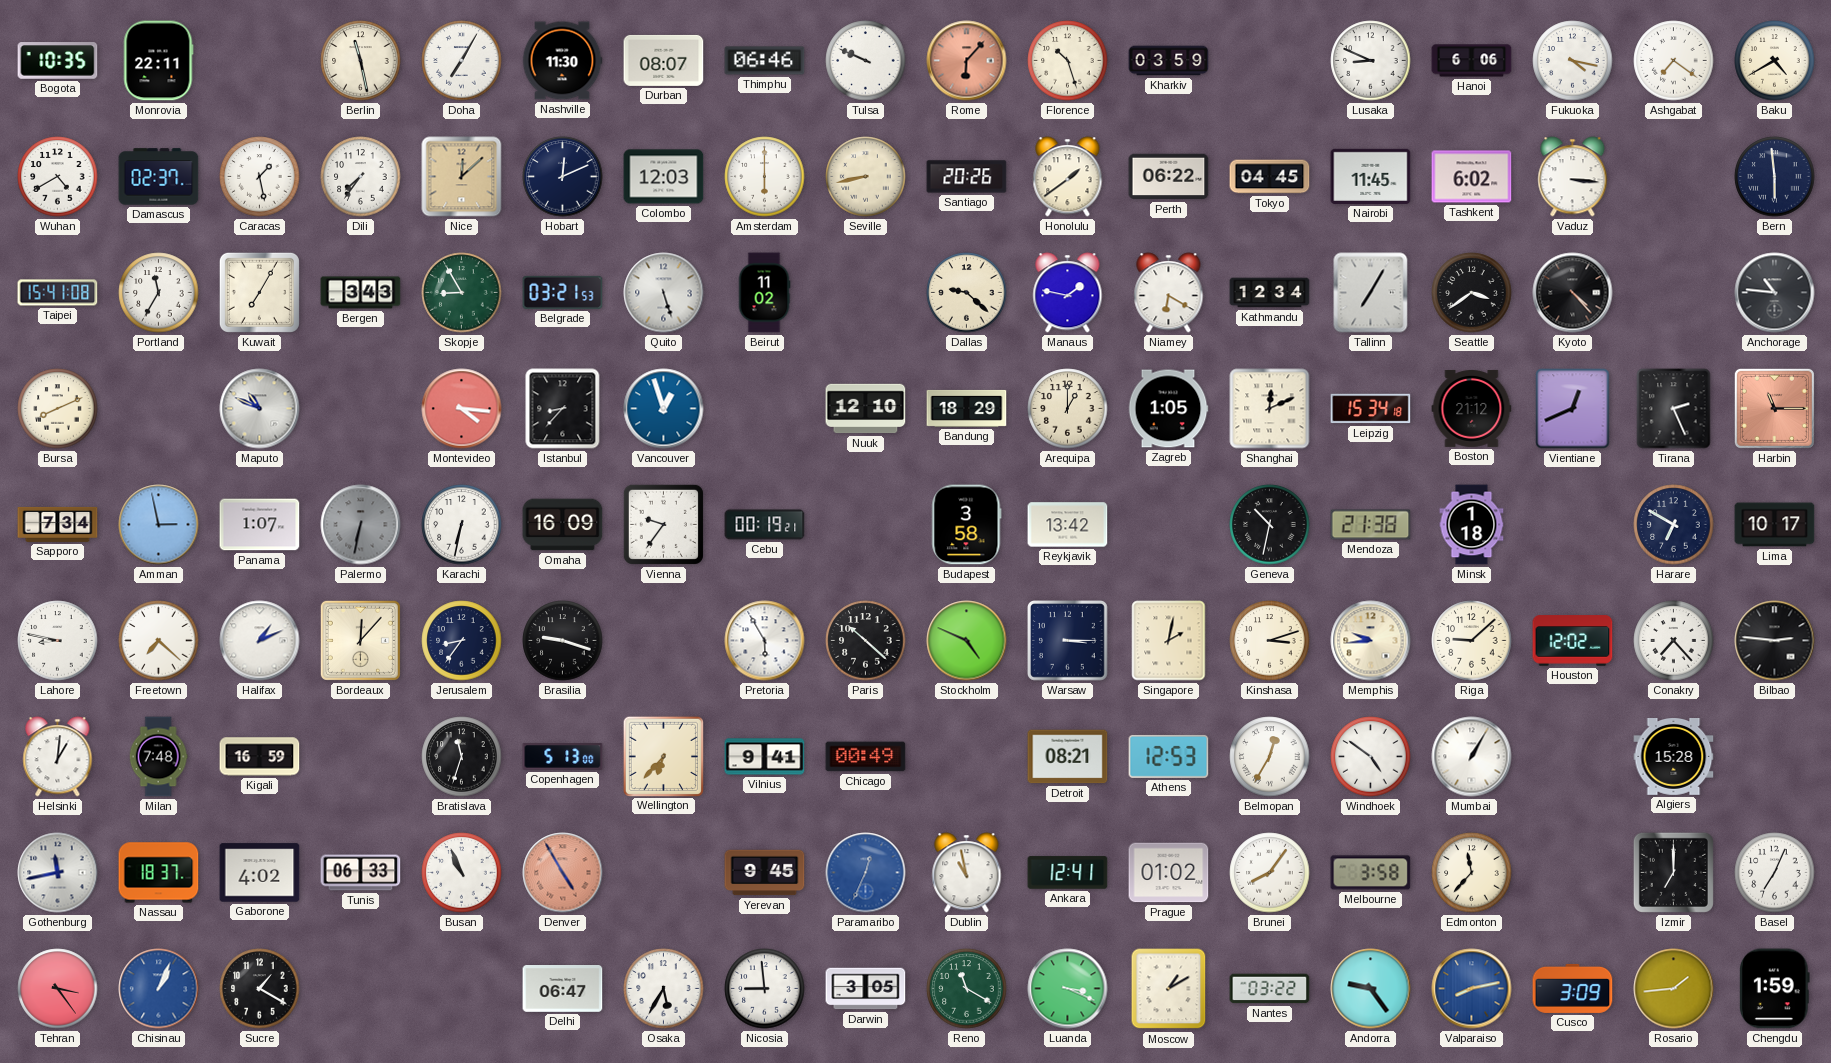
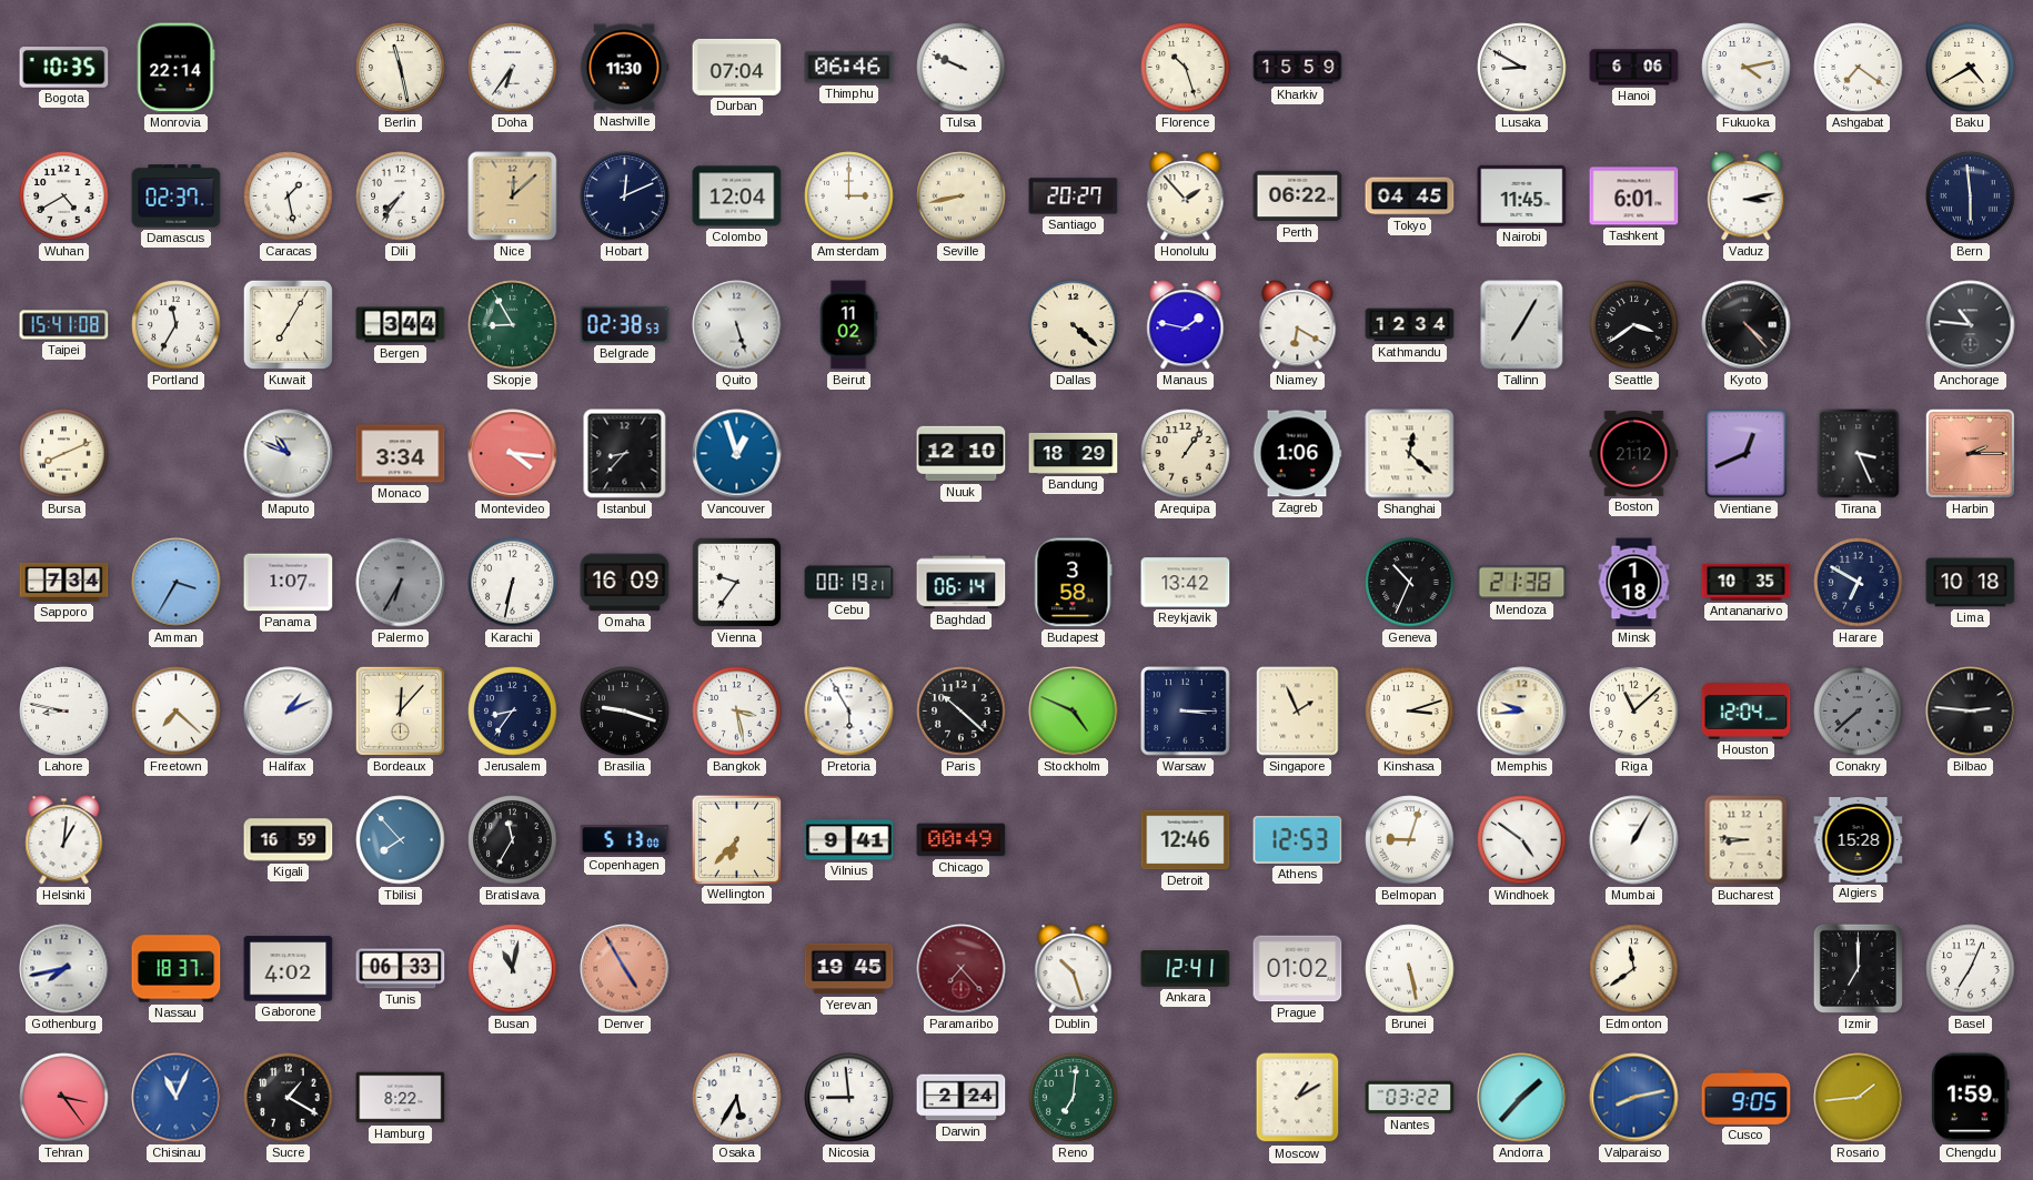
Monrovia: 22:11 -> 22:14 (175, 68)
Doha: 7:05 -> 6:36 (513, 68)
Durban: 08:07 -> 07:04 (737, 67)
Rome: 6:07 -> none (967, 61)
Kharkiv: 03:59 -> 15:59 (1298, 68)
Lusaka: 8:49 -> 8:50 (1522, 68)
Fukuoka: 4:17 -> 4:13 (1747, 68)
Colombo: 12:03 -> 12:04 (737, 196)
Amsterdam: 6:00 -> 3:00 (849, 196)
Santiago: 20:26 -> 20:27 (1074, 196)
Honolulu: 1:39 -> 1:53 (1186, 196)
Tashkent: 6:02 -> 6:01 (1634, 196)
Vaduz: 3:16 -> 3:13 (1747, 196)
Bergen: 3:43 -> 3:44 (401, 325)
Belgrade: 03:21 -> 02:38 (625, 324)
Dallas: 9:22 -> 4:22 (1074, 325)
Monaco: none -> 3:34 (401, 454)
Arequipa: 1:00 -> 1:06 (1186, 454)
Zagreb: 1:05 -> 1:06 (1297, 454)
Shanghai: 12:11 -> 12:22 (1410, 454)
Leipzig: 15:34 -> none (1371, 409)
Tirana: 2:26 -> 3:26 (1859, 454)
Harbin: 11:15 -> 2:15 (1970, 453)
Amman: 2:58 -> 3:35 (177, 583)
Palermo: 6:32 -> 6:35 (401, 583)
Baghdad: none -> 06:14 (962, 583)
Geneva: 10:32 -> 10:34 (1410, 583)
Antananarivo: none -> 10:35 (1747, 582)
Lima: 10:17 -> 10:18 (1971, 583)
Bangkok: none -> 3:28 (737, 712)
Singapore: 2:02 -> 1:56 (1298, 712)
Riga: 9:08 -> 11:08 (1634, 712)
Houston: 12:02 -> 12:04 (1747, 712)
Conakry: 7:23 -> 7:38 (1859, 712)
Conakry dial: white -> grey (1859, 712)
Milan: 7:48 -> none (158, 757)
Tbilisi: none -> 7:53 (401, 840)
Bratislava: 11:33 -> 11:35 (513, 840)
Detroit: 08:21 -> 12:46 (1186, 840)
Belmopan: 12:35 -> 9:03 (1410, 840)
Bucharest: none -> 8:46 (1747, 840)
Gothenburg: 11:43 -> 7:43 (64, 969)
Busan: 10:56 -> 11:02 (513, 969)
Yerevan: 9:45 -> 19:45 (849, 969)
Paramaribo: 12:34 -> 7:23 (962, 969)
Paramaribo dial: blue -> burgundy (962, 969)
Dublin: 10:58 -> 10:27 (1074, 969)
Brunei: 8:06 -> 5:28 (1410, 969)
Melbourne: 3:58 -> none (1371, 873)
Edmonton: 11:37 -> 11:39 (1634, 969)
Chisinau: 1:04 -> 11:04 (177, 1098)
Hamburg: none -> 8:22 (401, 1098)
Delhi: 06:47 -> none (563, 989)
Darwin: 3:05 -> 2:24 (962, 1098)
Reno: 11:20 -> 7:01 (1074, 1098)
Luanda: 3:19 -> none (1068, 989)
Andorra: 9:24 -> 1:37 (1522, 1098)
Cusco: 3:09 -> 9:05 (1747, 1097)
